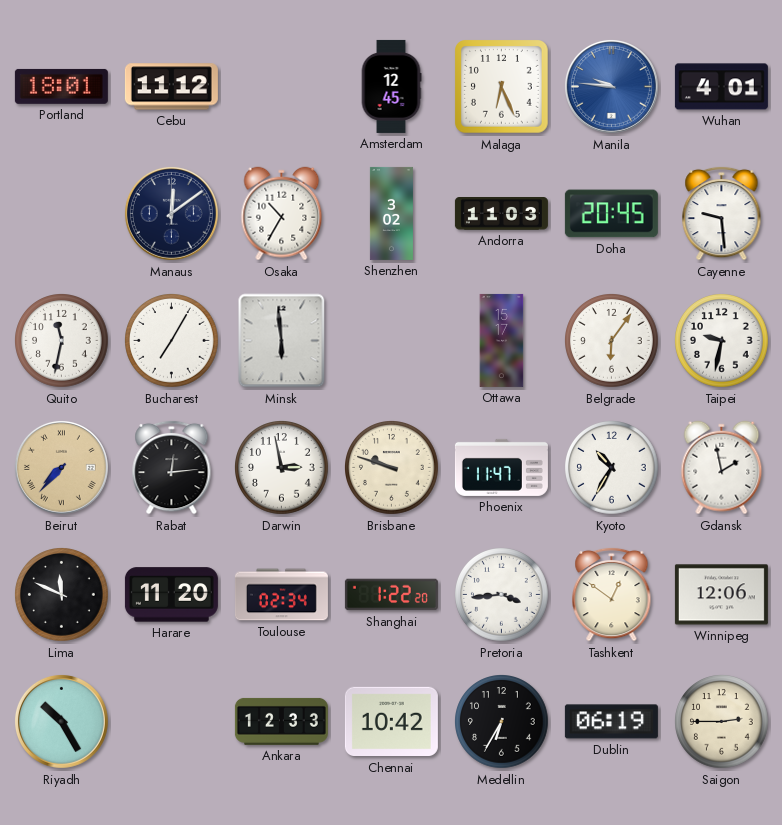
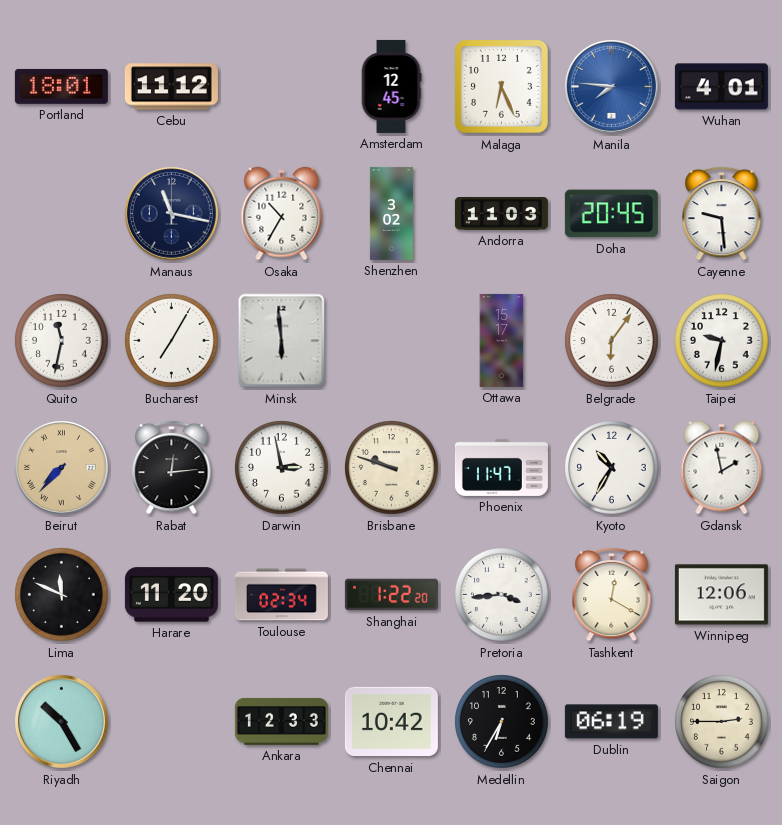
Manila: 9:46 -> 7:46 (611, 86)
Manaus: 12:09 -> 11:17 (171, 213)
Tashkent: 12:51 -> 12:20 (612, 594)
